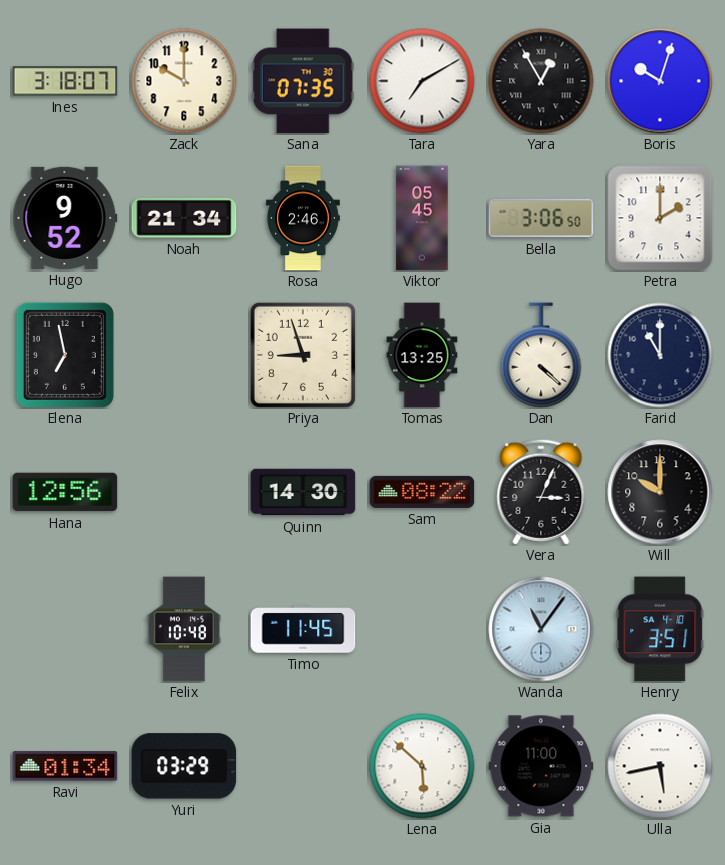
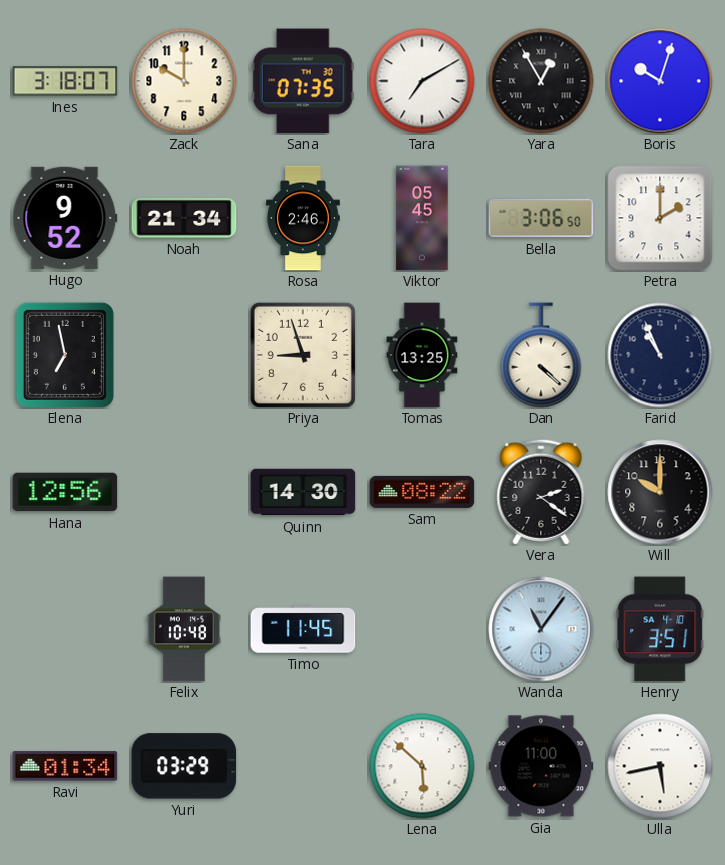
Farid: 11:00 -> 10:56 (660, 355)
Vera: 3:04 -> 2:21 (541, 492)
